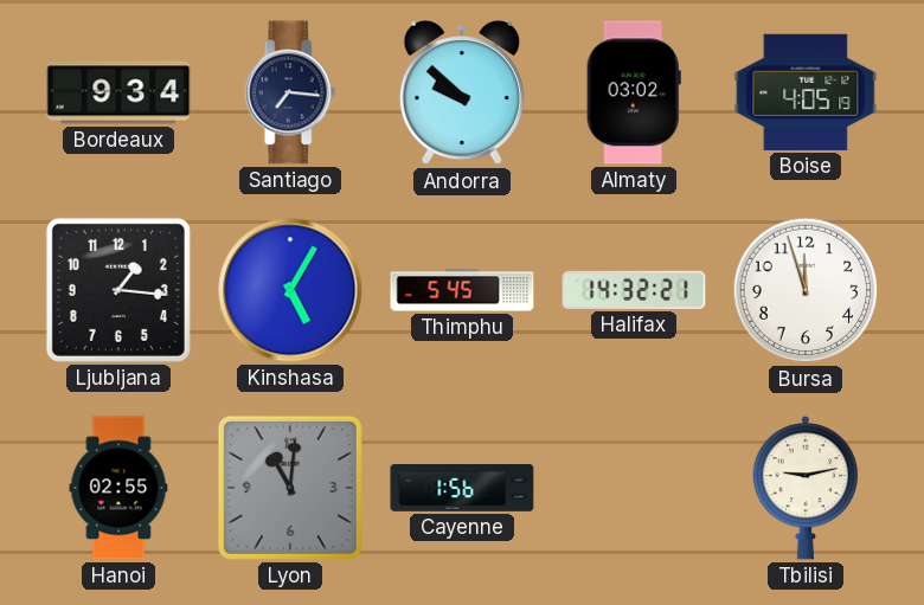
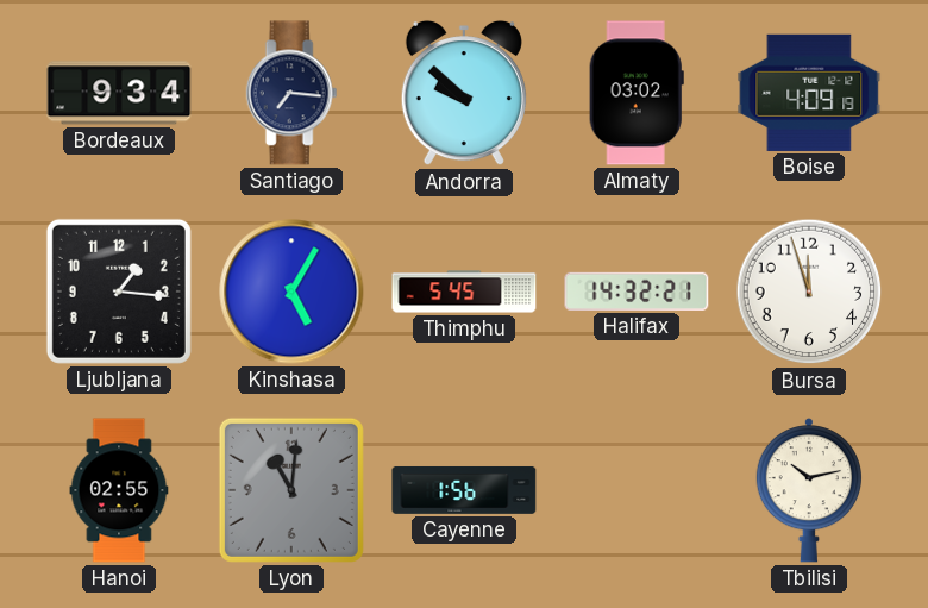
Boise: 4:05 -> 4:09 (809, 93)
Tbilisi: 9:13 -> 10:13 (808, 490)
